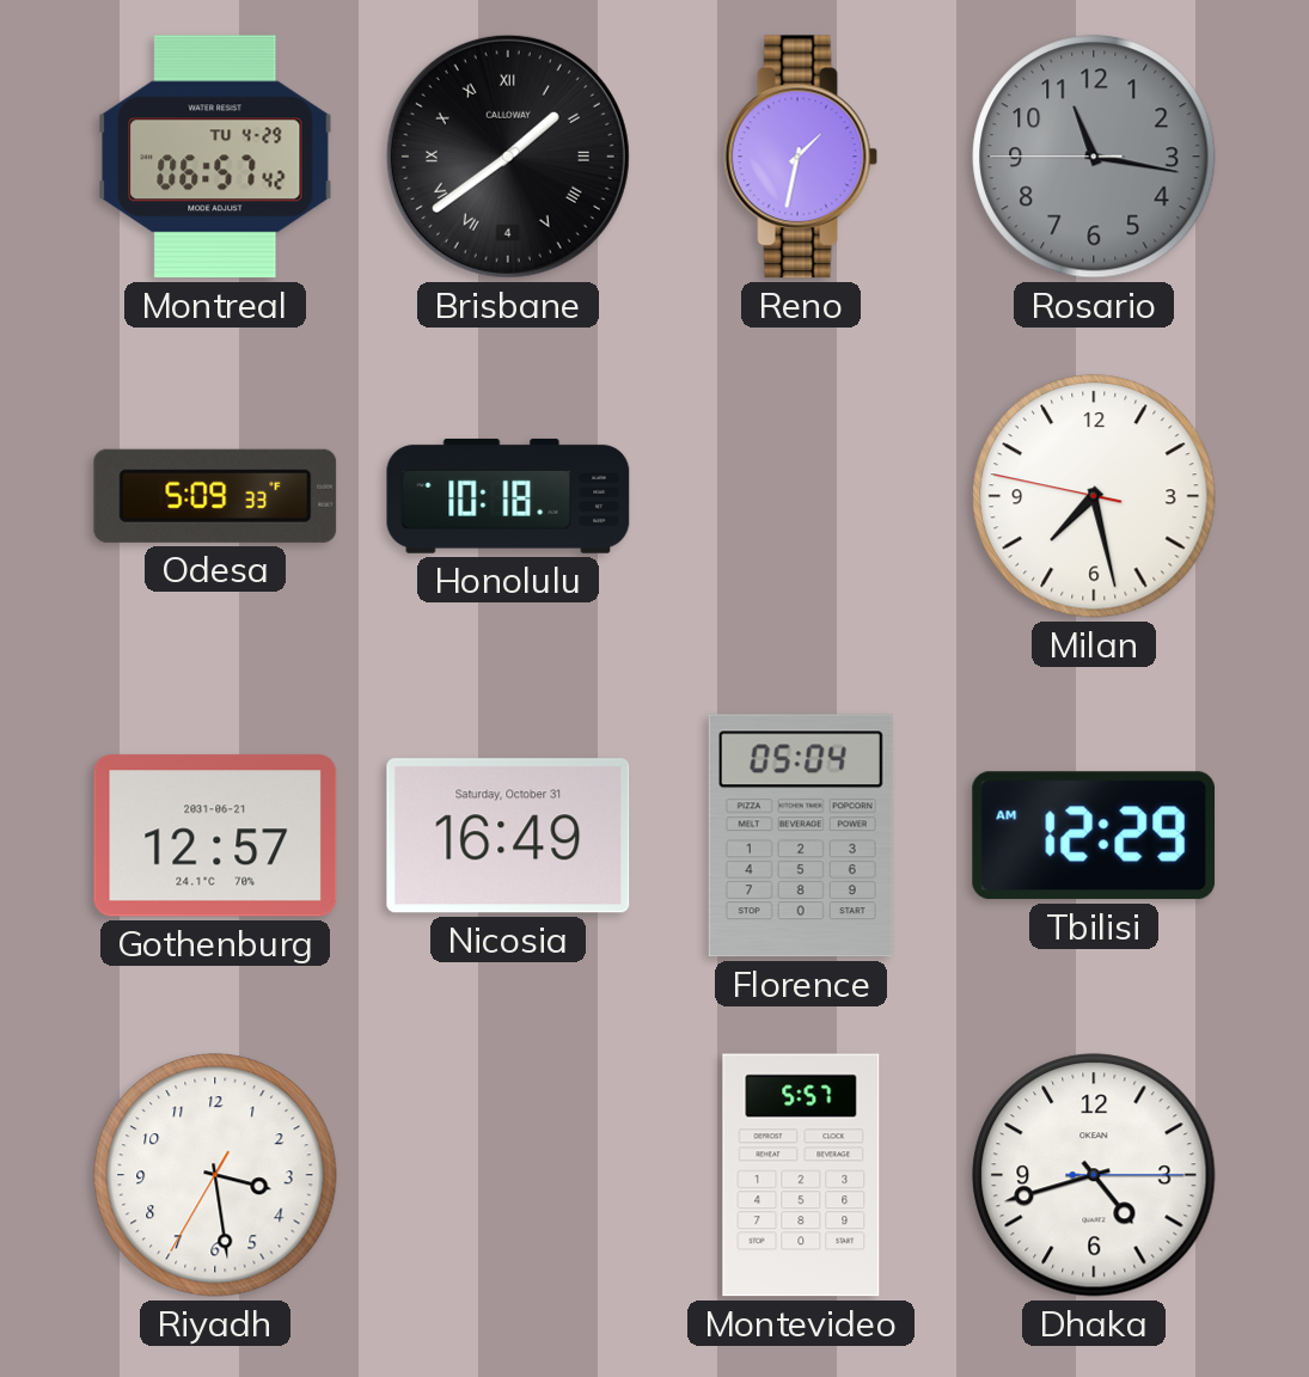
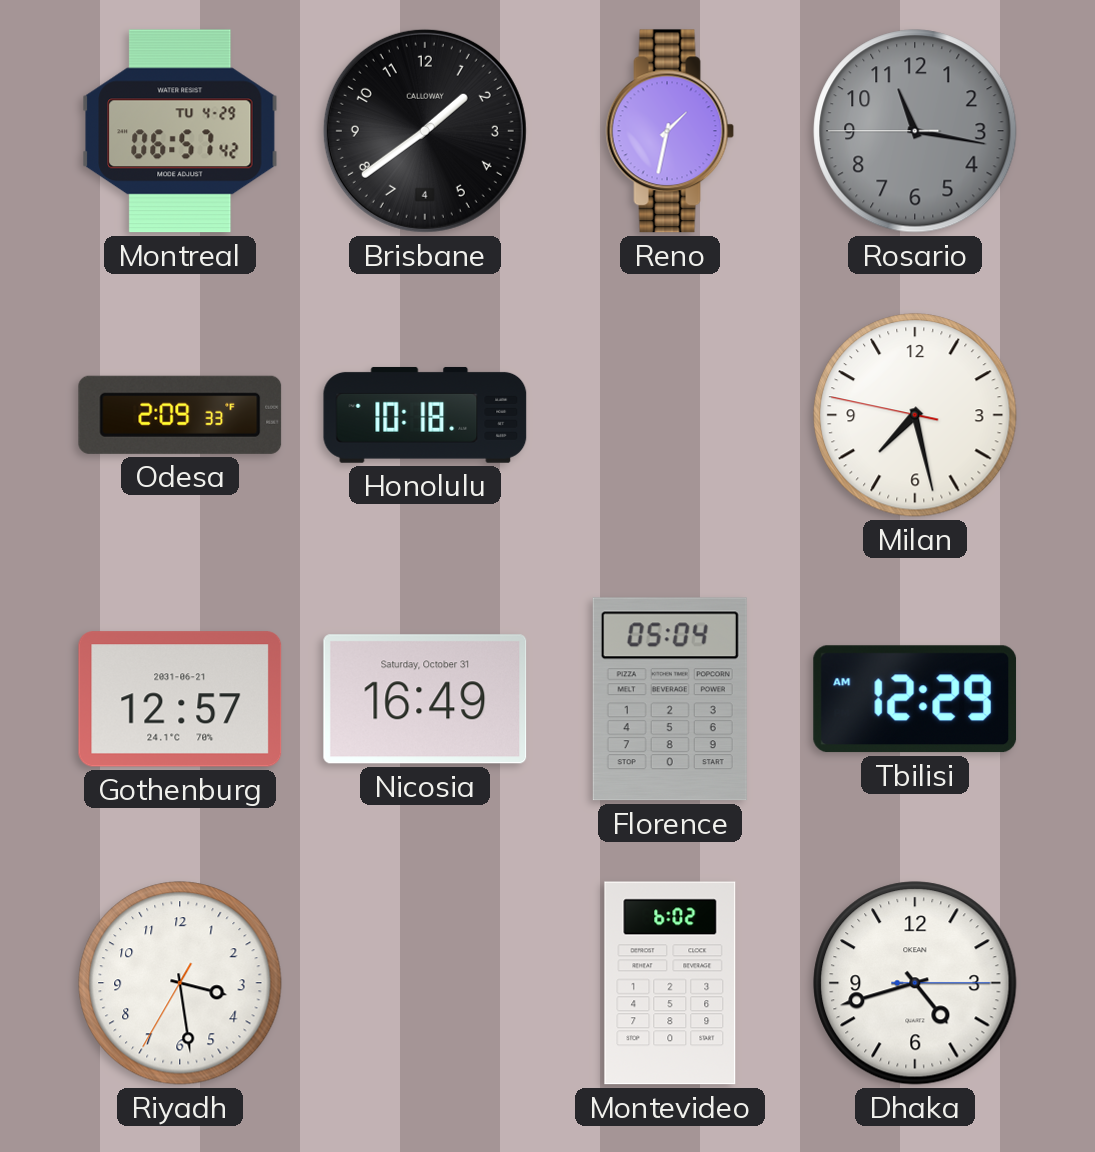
Brisbane numerals: Roman -> Arabic (425, 131)
Odesa: 5:09 -> 2:09 (180, 415)
Montevideo: 5:57 -> 6:02 (670, 983)
